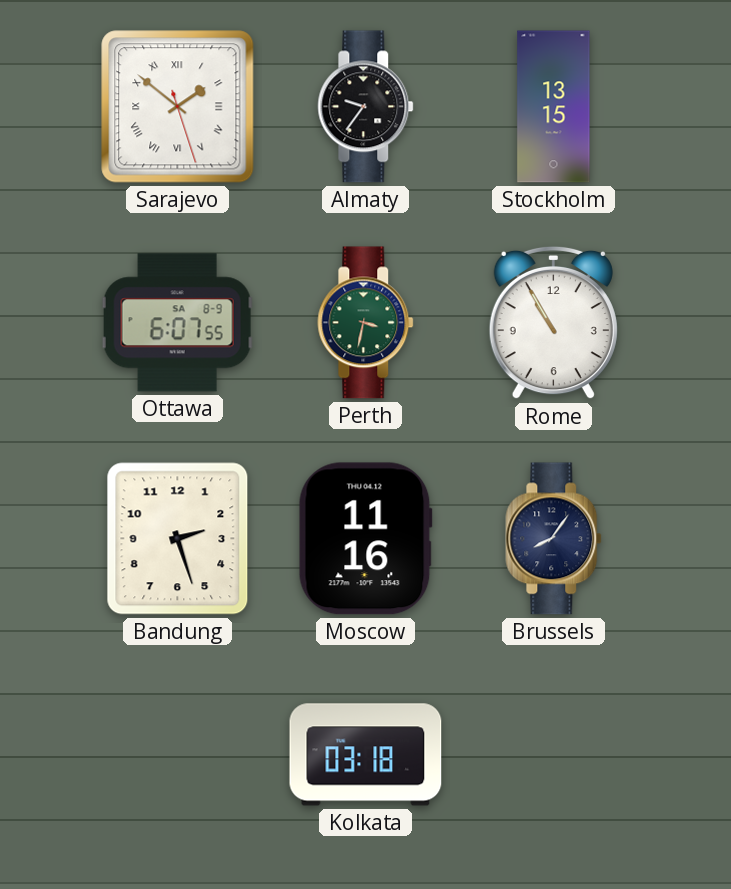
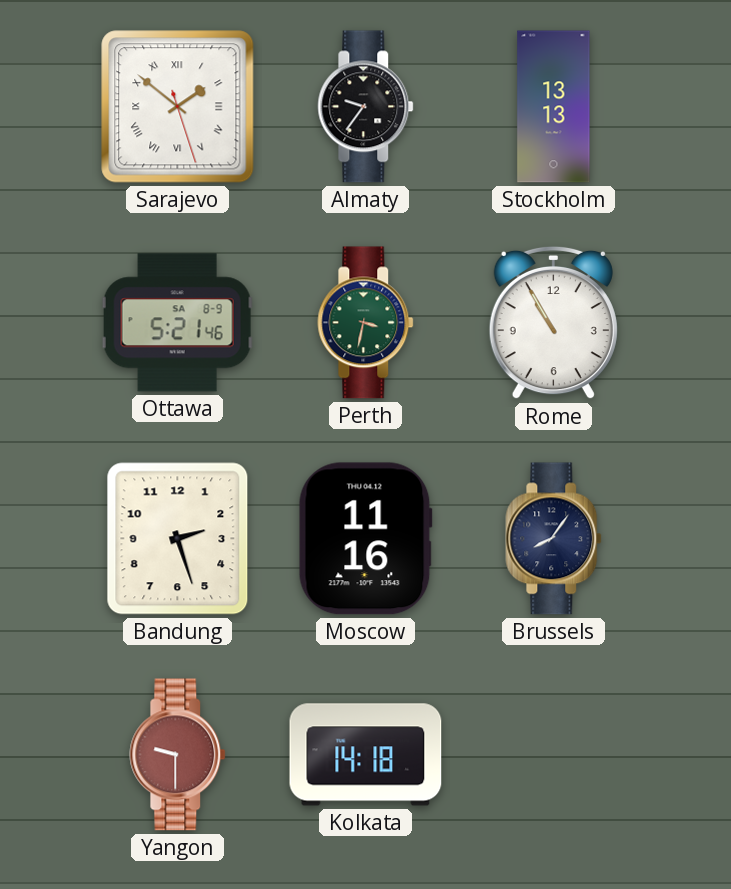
Stockholm: 13:15 -> 13:13 (554, 107)
Ottawa: 6:07 -> 5:21 (177, 323)
Yangon: none -> 9:30 (178, 755)
Kolkata: 03:18 -> 14:18 (366, 755)
